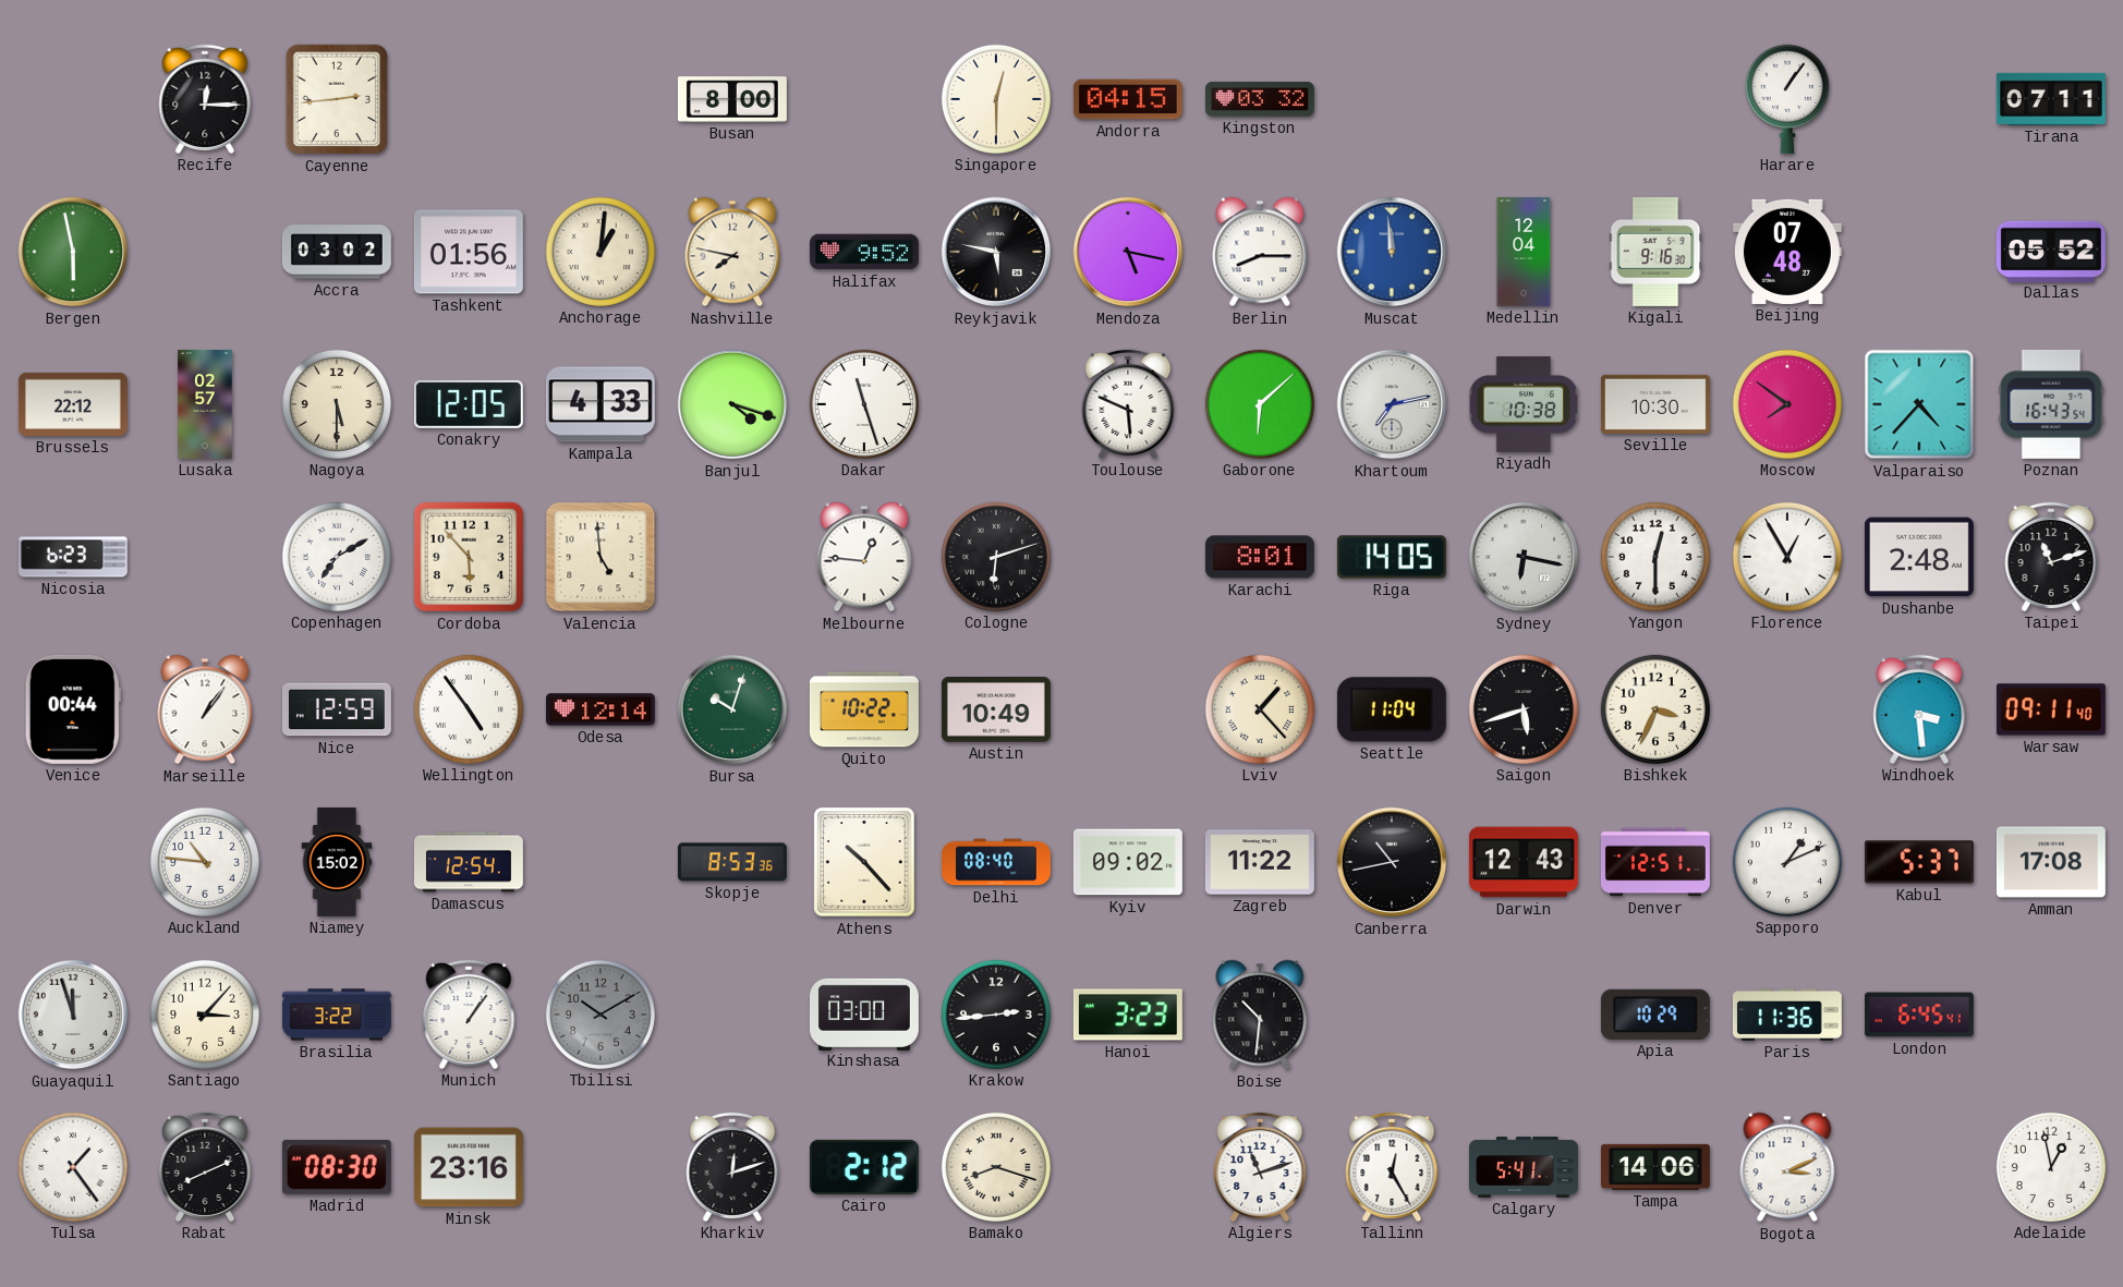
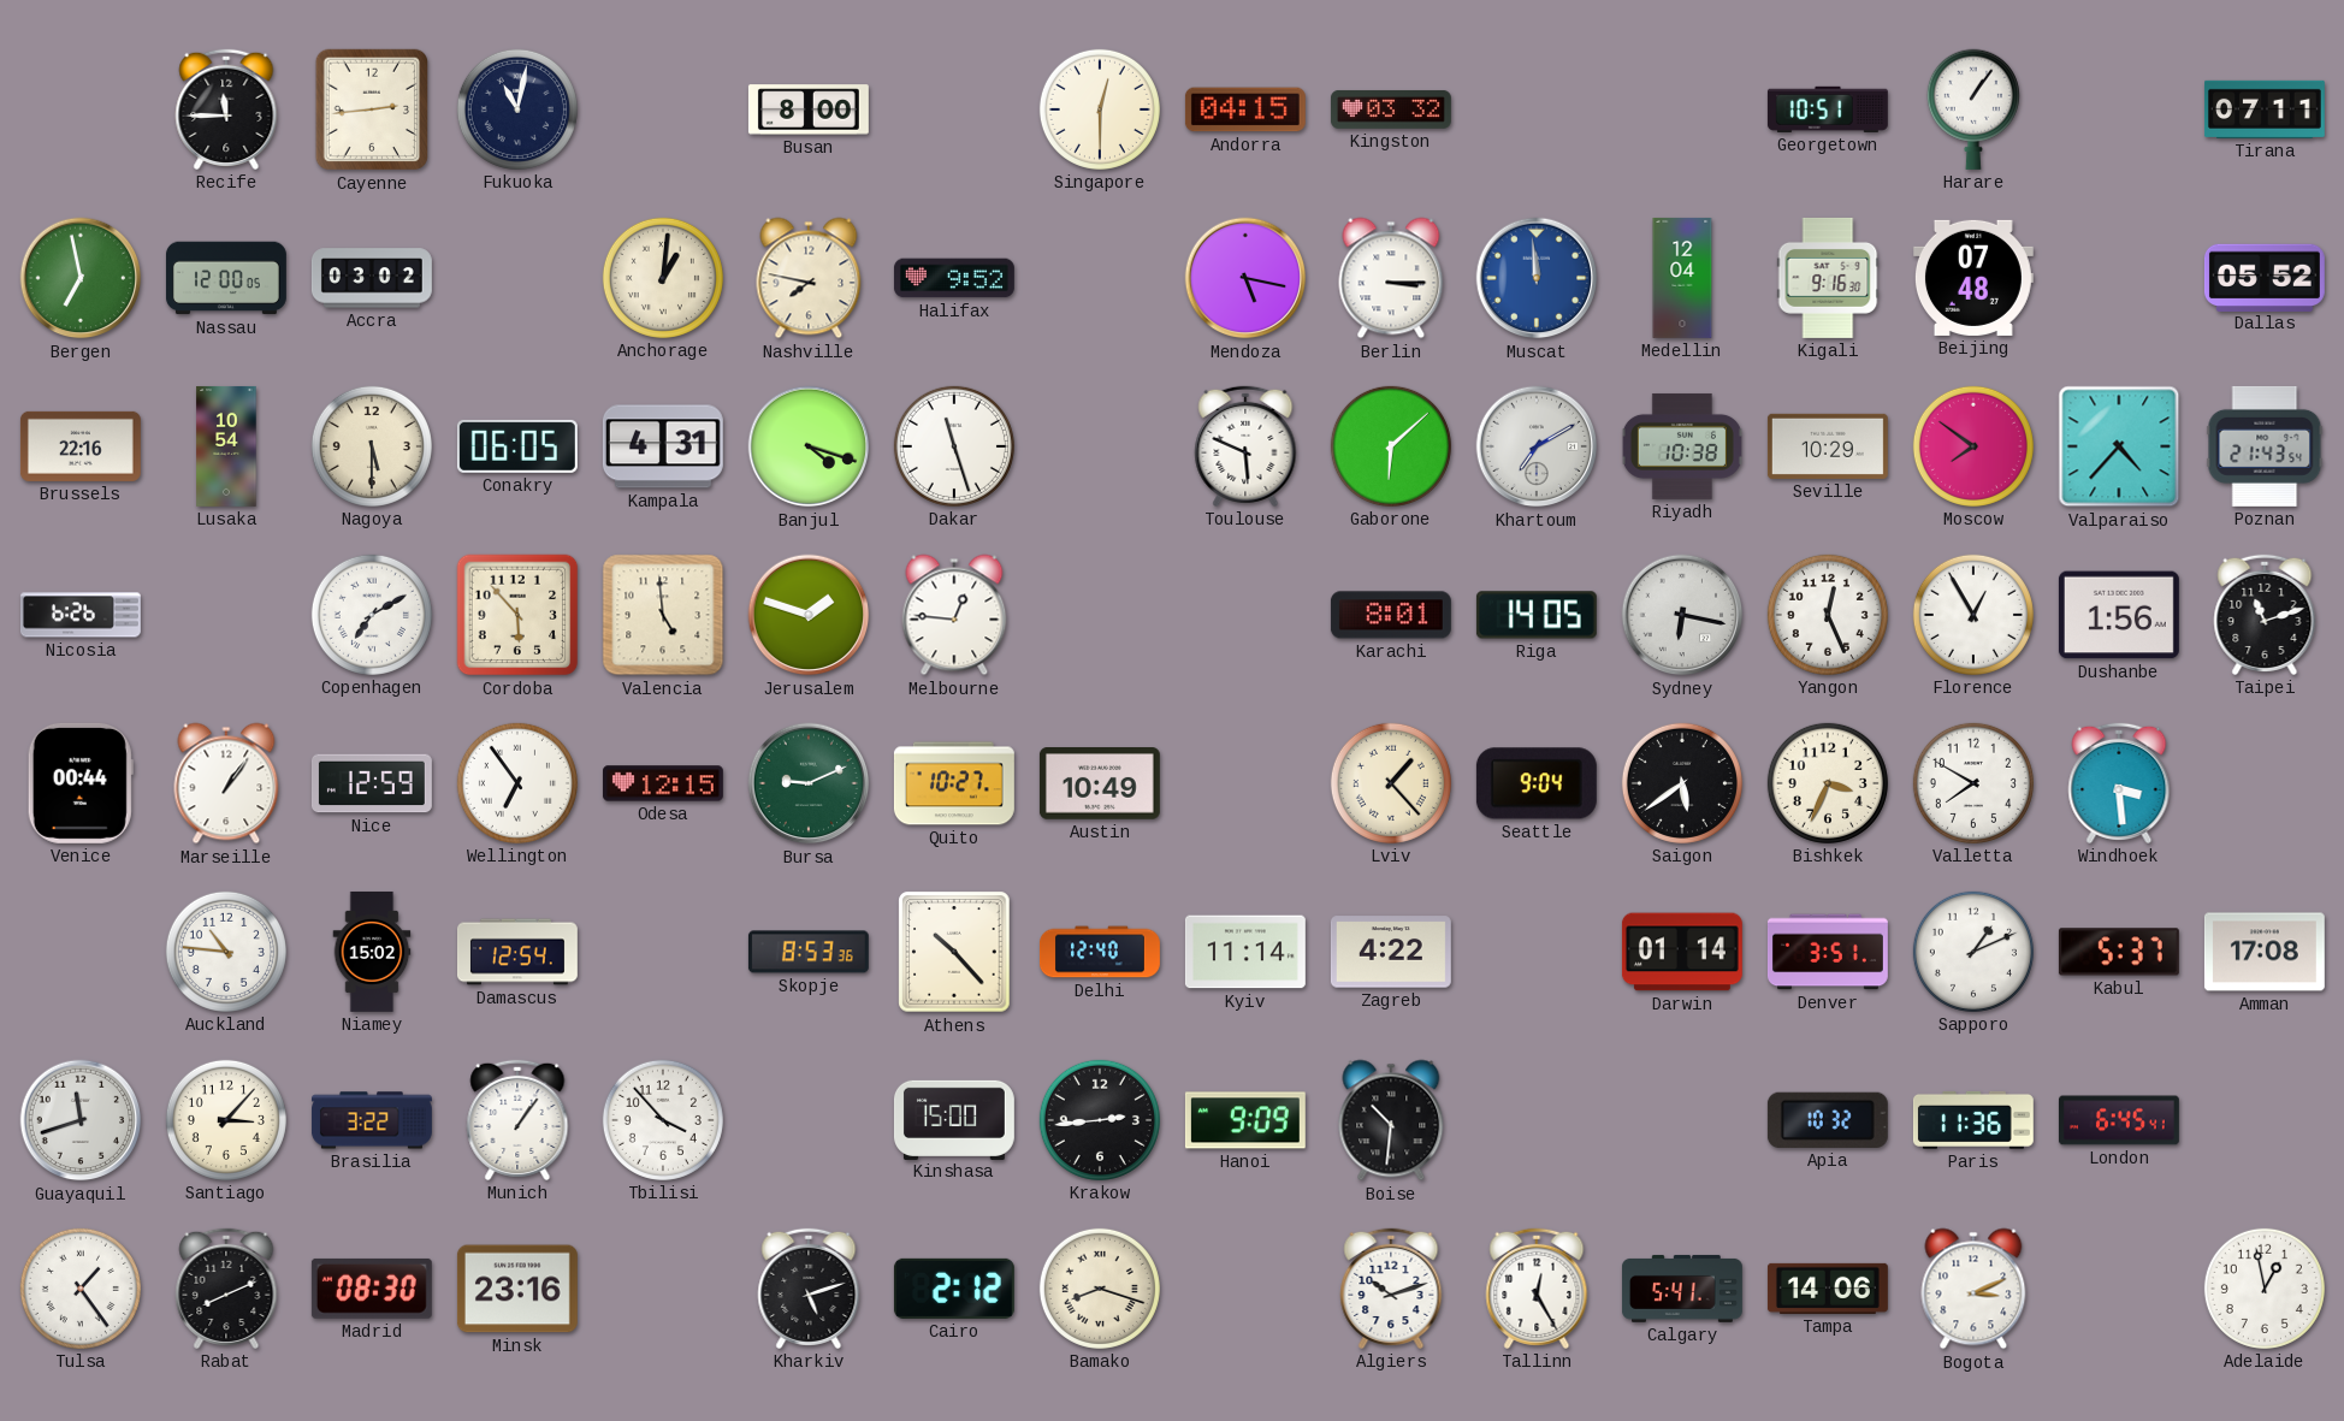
Recife: 12:15 -> 11:45 (226, 109)
Fukuoka: none -> 11:02 (517, 109)
Georgetown: none -> 10:51 (1828, 109)
Bergen: 5:58 -> 6:58 (81, 278)
Nassau: none -> 12:00 (226, 278)
Tashkent: 01:56 -> none (469, 252)
Reykjavik: 5:47 -> none (996, 252)
Berlin: 8:15 -> 3:15 (1391, 278)
Brussels: 22:12 -> 22:16 (81, 446)
Lusaka: 02:57 -> 10:54 (226, 446)
Conakry: 12:05 -> 06:05 (517, 446)
Kampala: 4:33 -> 4:31 (663, 446)
Khartoum: 7:13 -> 7:10 (1537, 446)
Seville: 10:30 -> 10:29 (1828, 446)
Poznan: 16:43 -> 21:43 (2265, 446)
Nicosia: 6:23 -> 6:26 (81, 615)
Jerusalem: none -> 1:48 (809, 615)
Cologne: 6:12 -> none (996, 557)
Yangon: 12:30 -> 12:26 (1828, 615)
Dushanbe: 2:48 -> 1:56 (2119, 615)
Wellington: 4:54 -> 6:54 (517, 783)
Odesa: 12:14 -> 12:15 (663, 783)
Bursa: 10:03 -> 9:11 (809, 783)
Quito: 10:22 -> 10:27 (954, 783)
Seattle: 11:04 -> 9:04 (1537, 783)
Saigon: 5:42 -> 5:39 (1682, 783)
Valletta: none -> 7:50 (1973, 783)
Warsaw: 09:11 -> none (2051, 709)
Delhi: 08:40 -> 12:40 (1101, 952)
Kyiv: 09:02 -> 11:14 (1245, 952)
Zagreb: 11:22 -> 4:22 (1391, 952)
Canberra: 10:43 -> none (1392, 862)
Darwin: 12:43 -> 01:14 (1682, 952)
Denver: 12:51 -> 3:51 (1828, 952)
Guayaquil: 11:57 -> 11:42 (81, 1120)
Tbilisi: 10:10 -> 3:53 (663, 1120)
Tbilisi dial: grey -> white (663, 1120)
Kinshasa: 03:00 -> 15:00 (954, 1119)
Hanoi: 3:23 -> 9:09 (1245, 1120)
Apia: 10:29 -> 10:32 (1828, 1120)
Kharkiv: 12:12 -> 5:12 (809, 1289)
Algiers: 11:12 -> 10:12 (1391, 1289)
